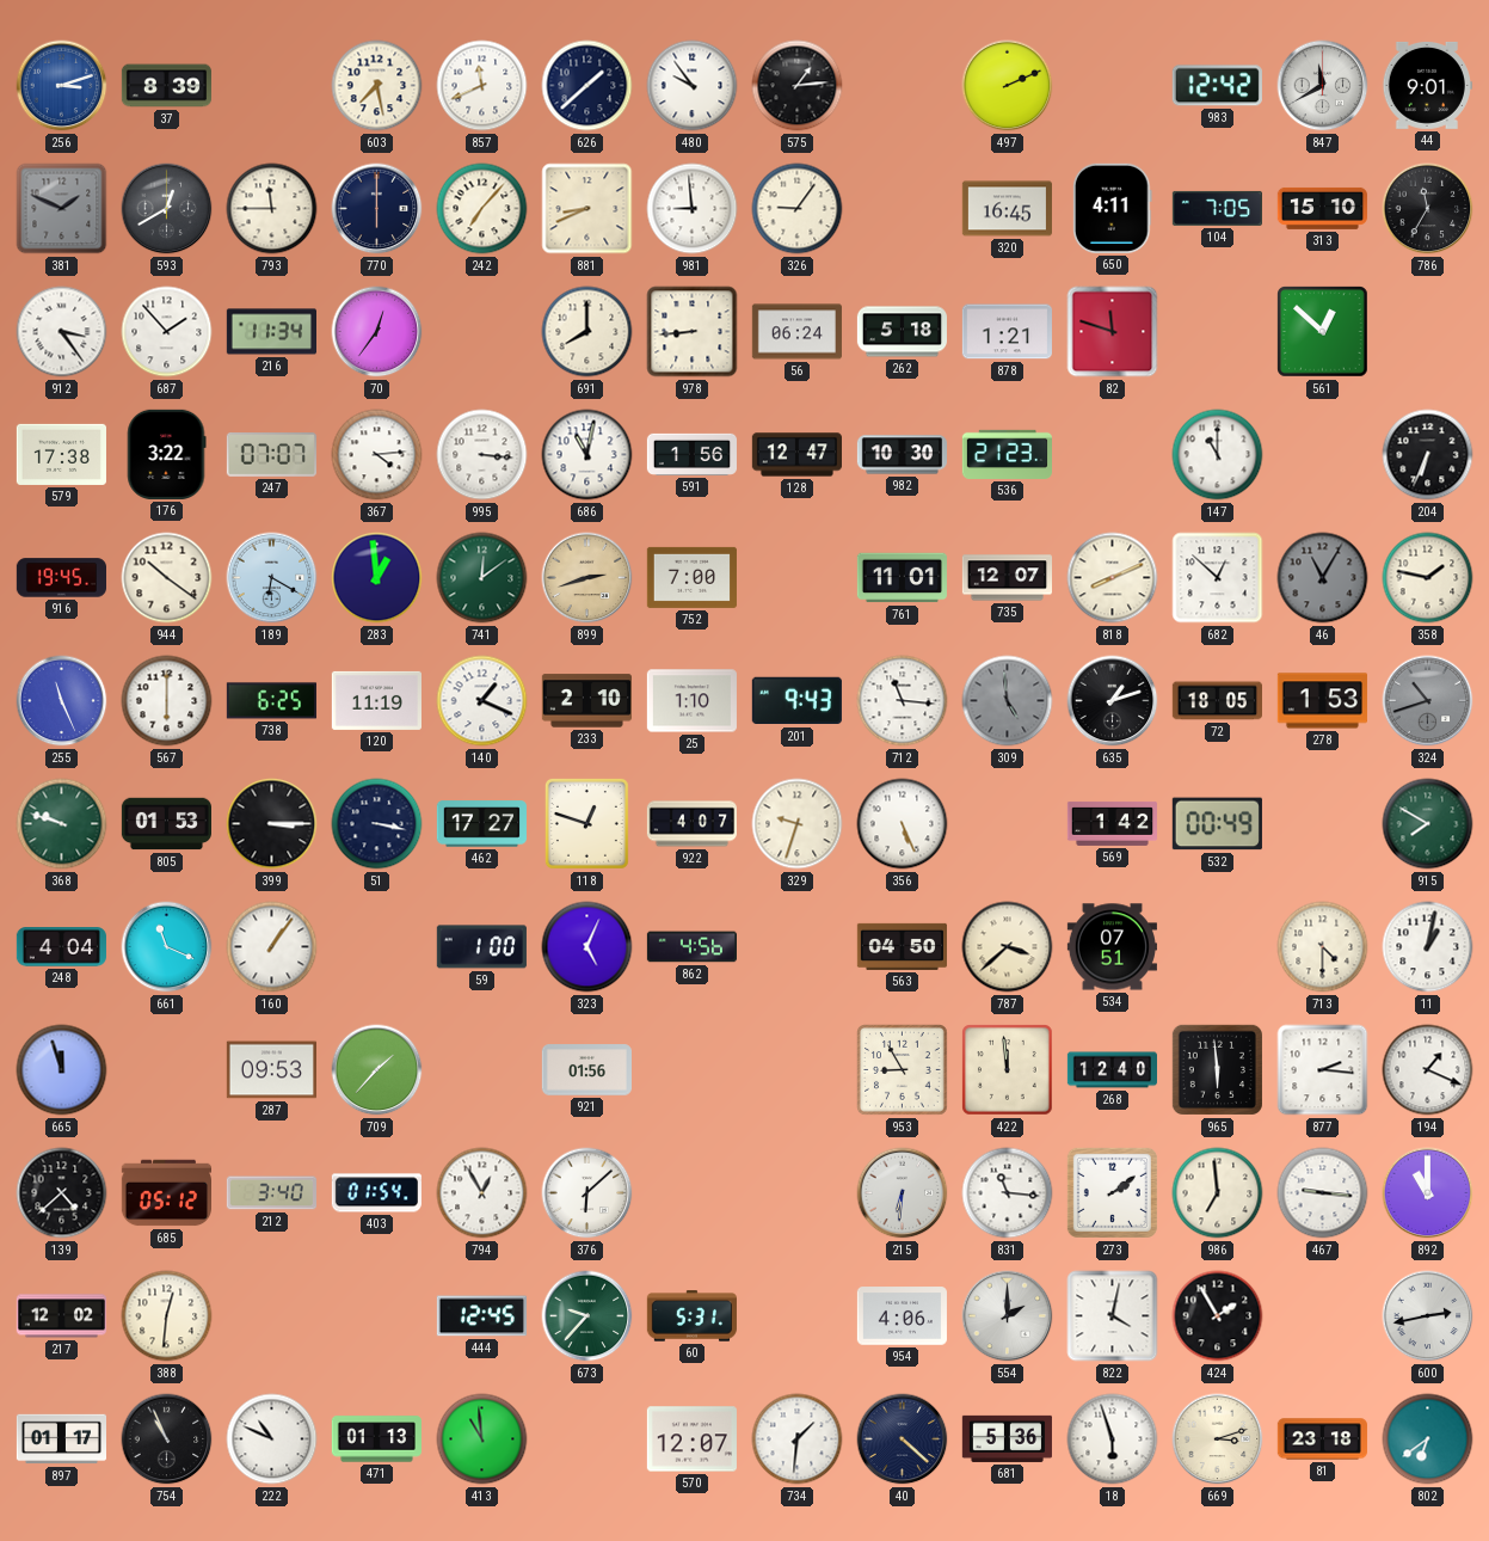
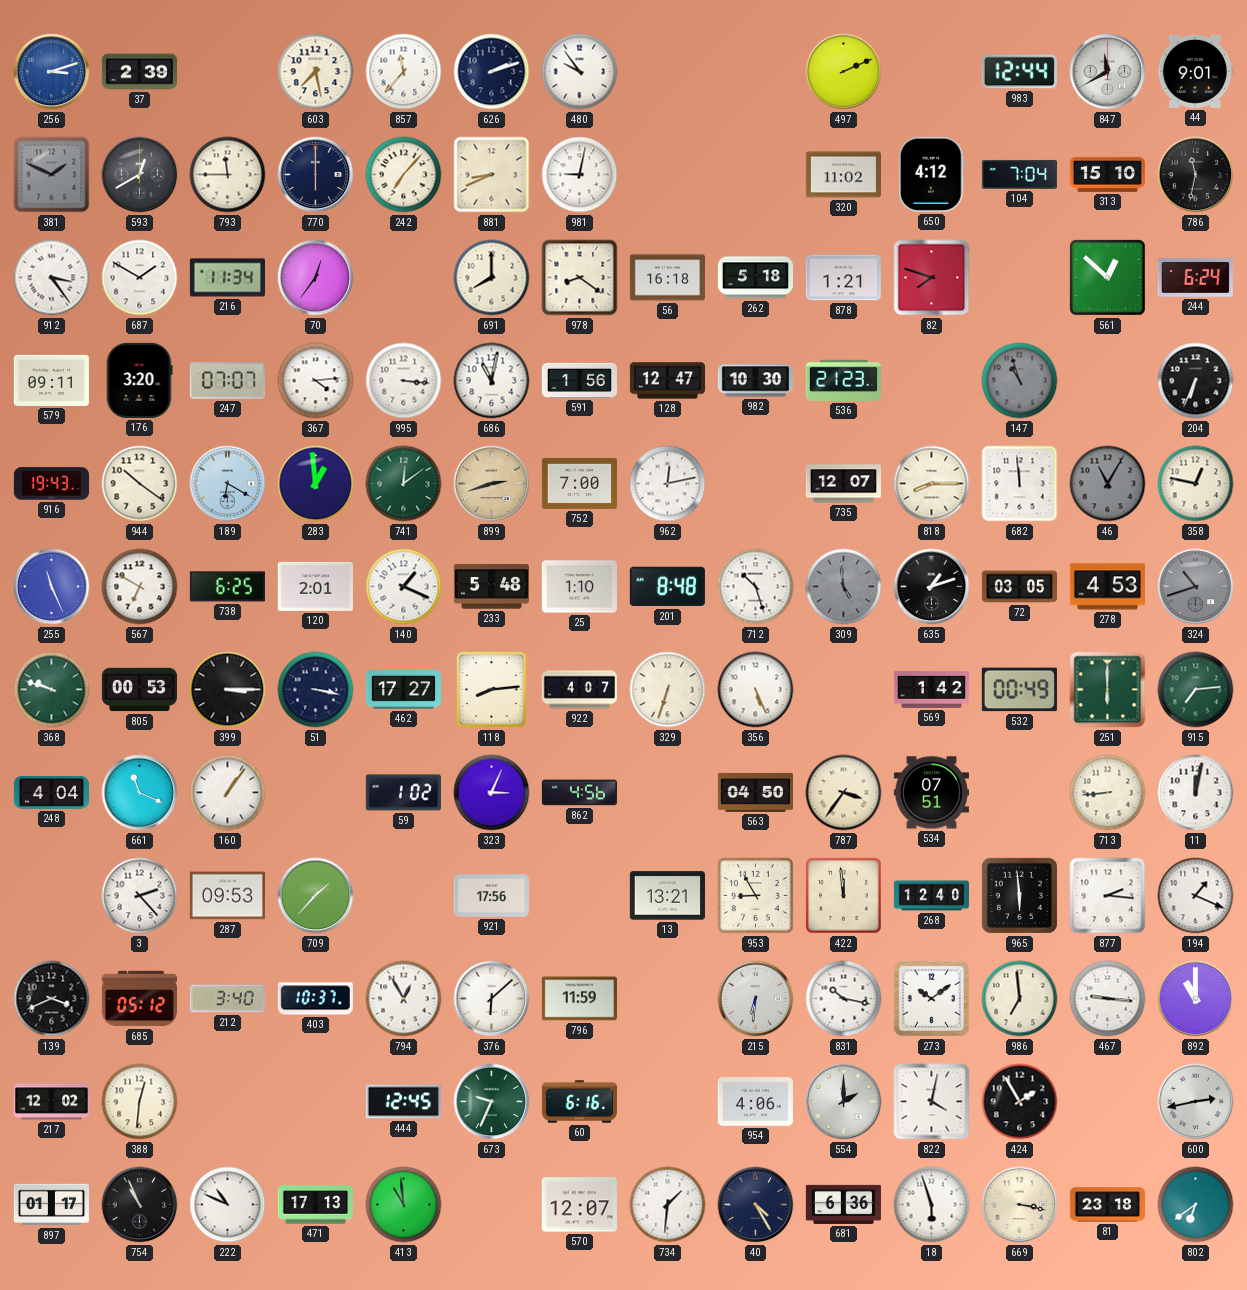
37: 8:39 -> 2:39 (139, 72)
857: 11:41 -> 11:37 (404, 72)
626: 1:38 -> 2:12 (492, 72)
575: 1:14 -> none (798, 86)
983: 12:42 -> 12:44 (1019, 72)
981: 8:59 -> 9:02 (580, 175)
326: 9:06 -> none (798, 209)
320: 16:45 -> 11:02 (843, 175)
650: 4:11 -> 4:12 (932, 174)
104: 7:05 -> 7:04 (1019, 174)
786: 11:35 -> 11:32 (1196, 175)
687: 1:53 -> 1:50 (140, 278)
978: 8:44 -> 8:21 (580, 278)
56: 06:24 -> 16:18 (667, 278)
82: 11:48 -> 7:48 (932, 278)
244: none -> 6:24 (1195, 278)
579: 17:38 -> 09:11 (51, 380)
176: 3:22 -> 3:20 (140, 380)
147: 11:00 -> 10:57 (1020, 381)
147 dial: white -> grey (1020, 381)
916: 19:45 -> 19:43 (51, 484)
962: none -> 12:13 (668, 484)
761: 11:01 -> none (902, 578)
818: 8:11 -> 8:15 (932, 484)
682: 12:52 -> 11:59 (1020, 484)
358: 1:47 -> 12:47 (1196, 484)
567: 6:00 -> 6:50 (140, 587)
120: 11:19 -> 2:01 (315, 586)
233: 2:10 -> 5:48 (491, 587)
201: 9:43 -> 8:48 (667, 587)
712: 11:16 -> 10:27 (756, 587)
72: 18:05 -> 03:05 (1019, 587)
278: 1:53 -> 4:53 (1107, 587)
805: 01:53 -> 00:53 (139, 690)
118: 12:48 -> 8:14 (491, 689)
329: 9:33 -> 6:33 (668, 690)
251: none -> 6:00 (1108, 690)
915: 7:50 -> 7:14 (1196, 690)
59: 1:00 -> 1:02 (403, 793)
323: 5:04 -> 3:04 (492, 793)
787: 3:38 -> 3:36 (844, 793)
713: 4:30 -> 8:44 (1108, 793)
11: 1:02 -> 12:02 (1196, 793)
665: 11:57 -> none (62, 1070)
3: none -> 2:23 (140, 896)
921: 01:56 -> 17:56 (491, 896)
13: none -> 13:21 (667, 896)
139: 4:38 -> 3:41 (52, 999)
403: 01:54 -> 10:37 (315, 999)
796: none -> 11:59 (579, 999)
831: 11:16 -> 10:17 (844, 999)
273: 2:09 -> 10:09 (931, 998)
673: 9:37 -> 9:34 (492, 1102)
60: 5:31 -> 6:16 (579, 1102)
471: 01:13 -> 17:13 (315, 1205)
40: 4:22 -> 4:25 (756, 1205)
681: 5:36 -> 6:36 (843, 1204)
669: 3:12 -> 3:17 (1020, 1205)
